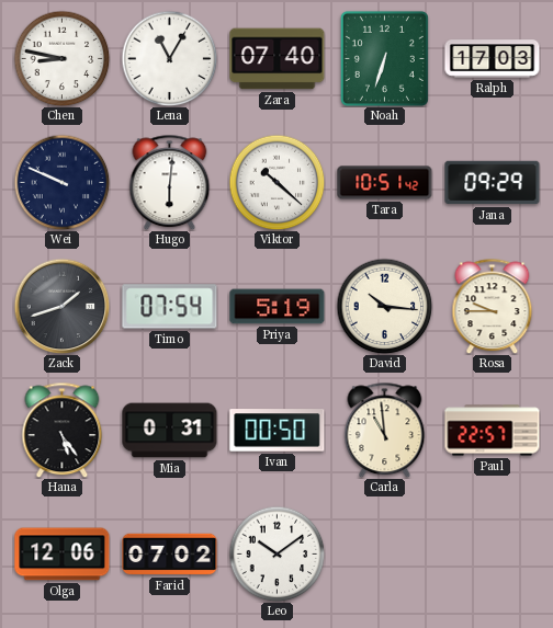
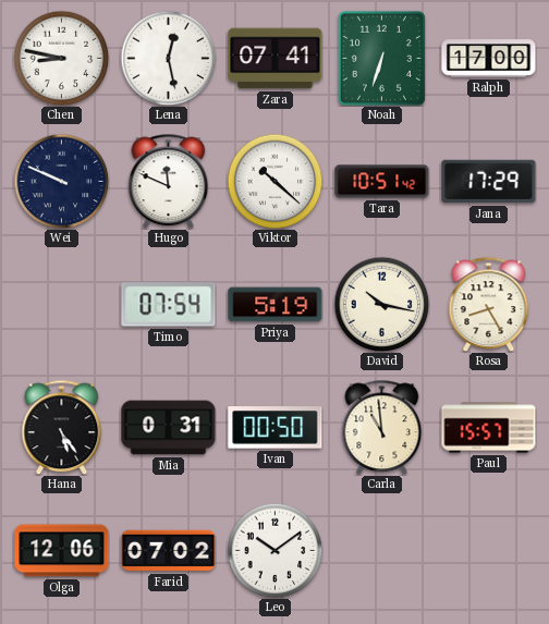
Lena: 11:05 -> 12:28 (168, 58)
Zara: 07:40 -> 07:41 (276, 59)
Ralph: 17:03 -> 17:00 (489, 59)
Hugo: 6:01 -> 11:49 (169, 181)
Jana: 09:29 -> 17:29 (489, 182)
Zack: 1:42 -> none (61, 306)
David: 10:16 -> 10:17 (381, 304)
Rosa: 9:45 -> 8:25 (489, 304)
Paul: 22:57 -> 15:57 (489, 428)
